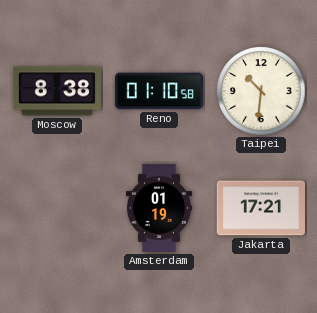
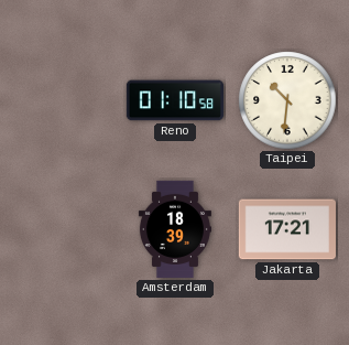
Moscow: 8:38 -> none (56, 91)
Amsterdam: 01:19 -> 18:39 (175, 229)
